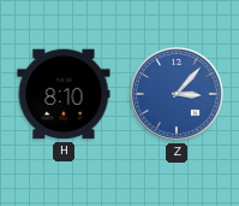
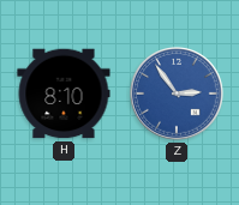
Z: 3:07 -> 2:54 (178, 95)
